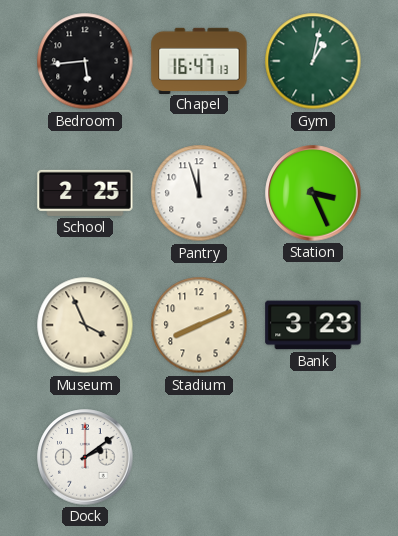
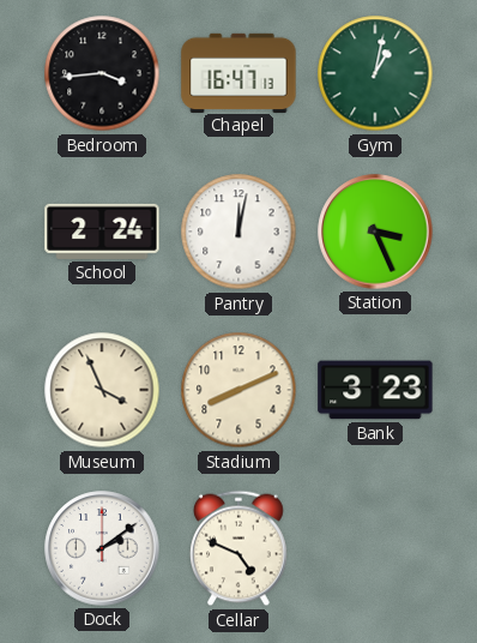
Bedroom: 5:44 -> 3:44 (102, 73)
School: 2:25 -> 2:24 (102, 232)
Pantry: 11:57 -> 12:02 (238, 232)
Cellar: none -> 4:49 (240, 548)
